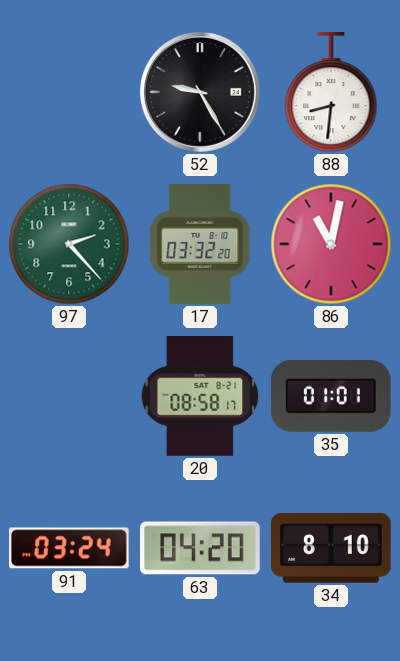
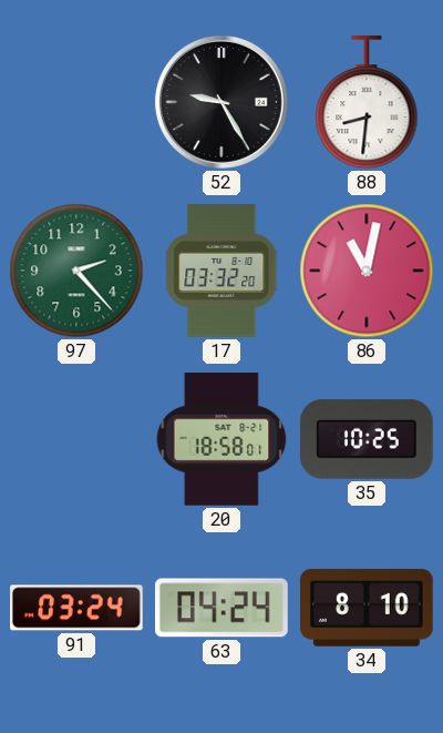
20: 08:58 -> 18:58 (221, 440)
35: 01:01 -> 10:25 (367, 439)
63: 04:20 -> 04:24 (223, 608)
